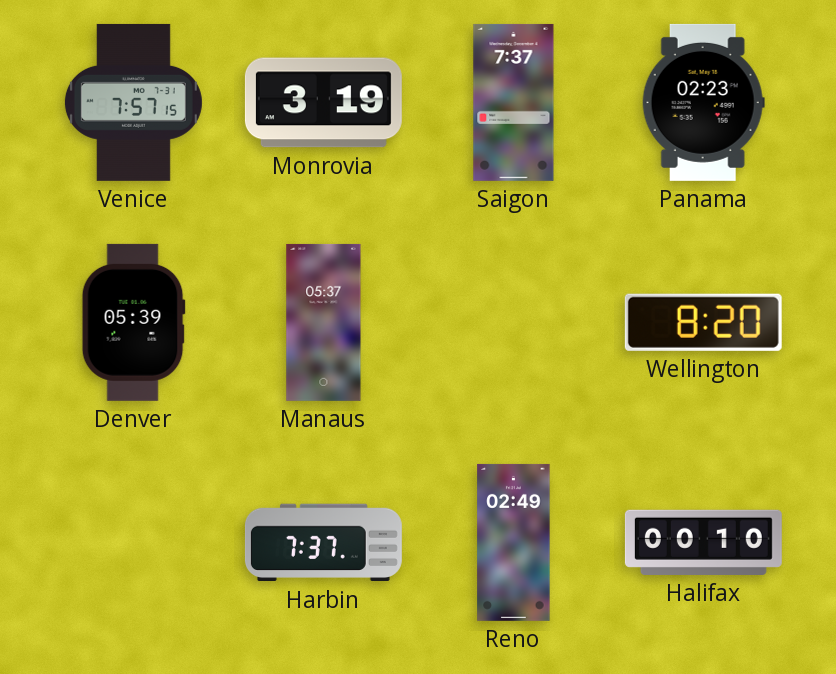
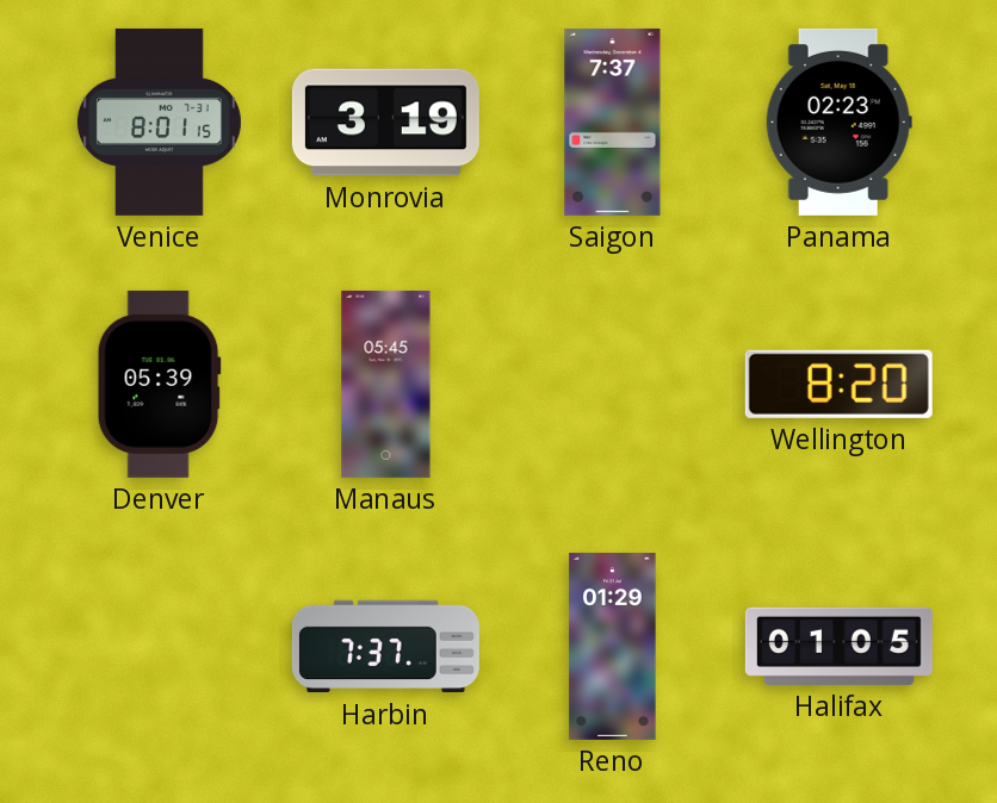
Venice: 7:57 -> 8:01 (159, 122)
Manaus: 05:37 -> 05:45 (386, 384)
Reno: 02:49 -> 01:29 (613, 646)
Halifax: 00:10 -> 01:05 (838, 646)
